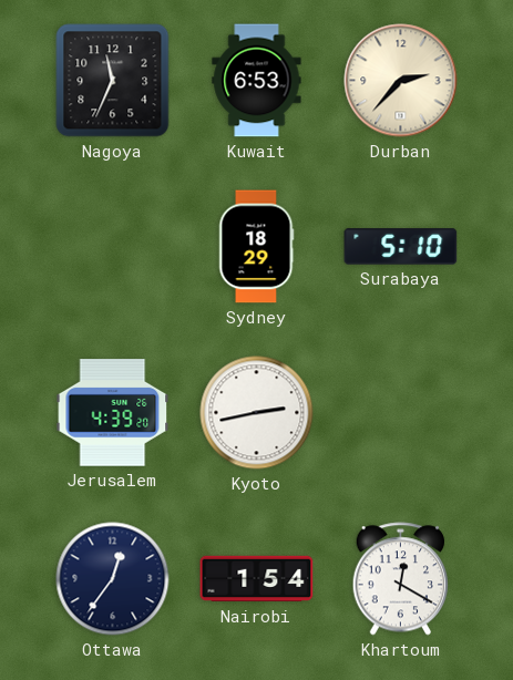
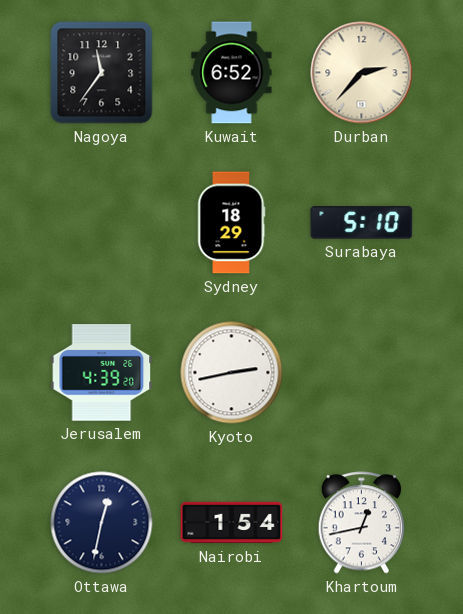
Nagoya: 11:34 -> 11:36 (102, 73)
Kuwait: 6:53 -> 6:52 (232, 73)
Ottawa: 12:36 -> 12:32 (102, 523)
Khartoum: 12:20 -> 12:43 (362, 523)
